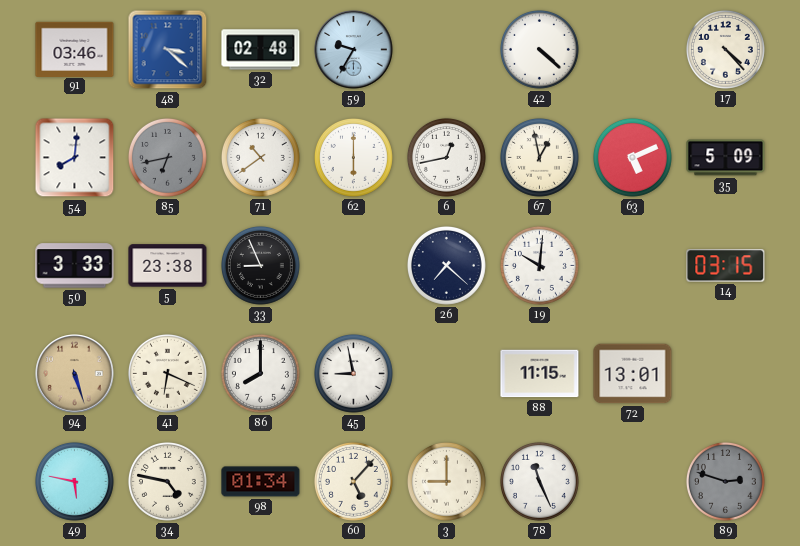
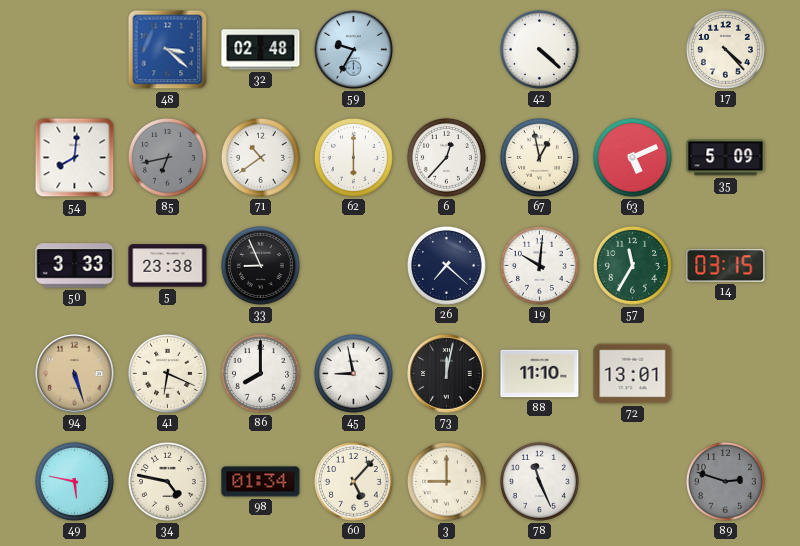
91: 03:46 -> none (75, 49)
6: 12:43 -> 12:37 (446, 157)
57: none -> 11:35 (632, 265)
73: none -> 12:02 (447, 374)
88: 11:15 -> 11:10 (540, 374)
